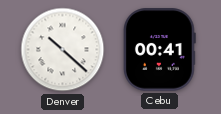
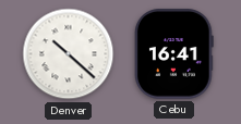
Cebu: 00:41 -> 16:41 (173, 54)
